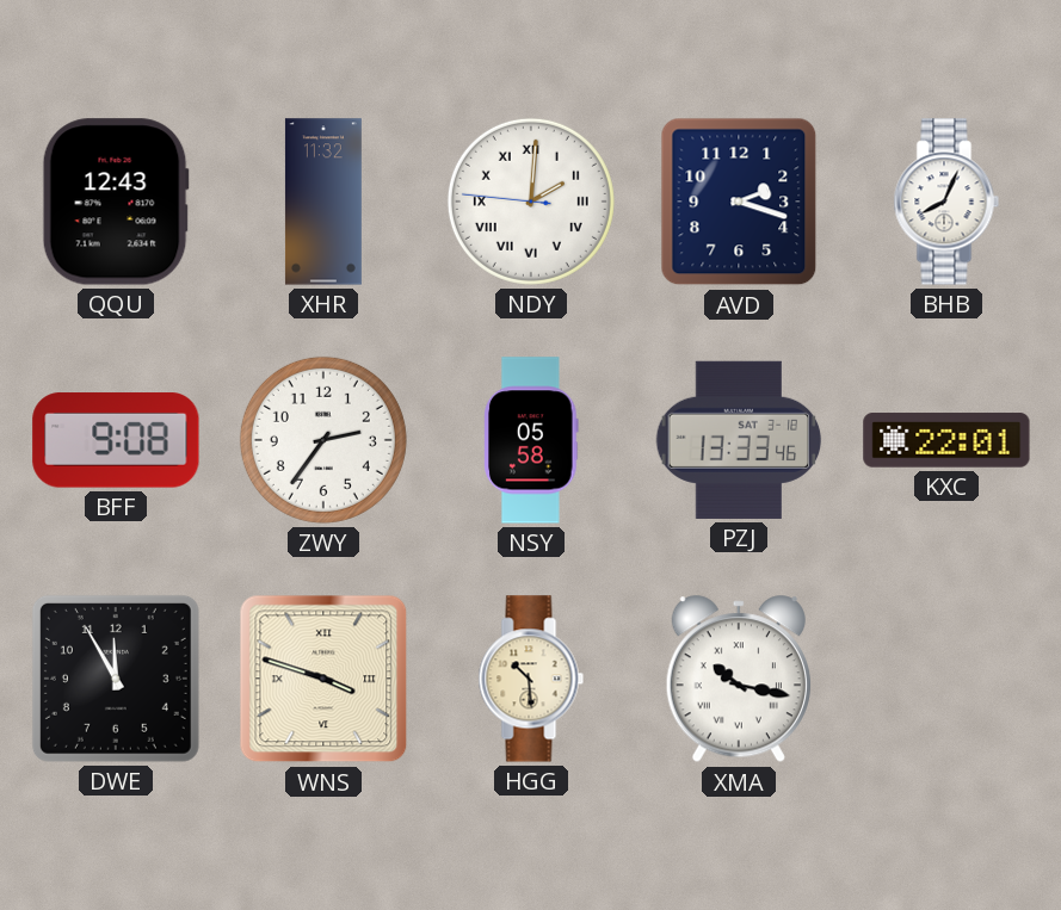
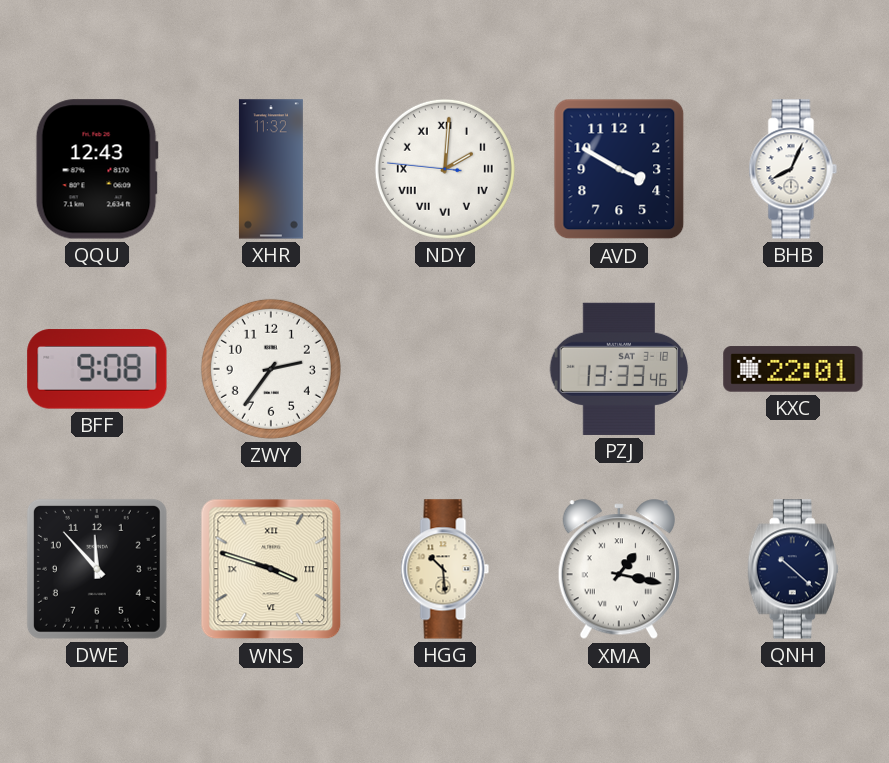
AVD: 2:18 -> 3:50 (619, 169)
NSY: 05:58 -> none (531, 440)
DWE: 11:55 -> 11:53 (97, 569)
XMA: 10:17 -> 1:17 (619, 570)
QNH: none -> 10:22 (793, 569)
